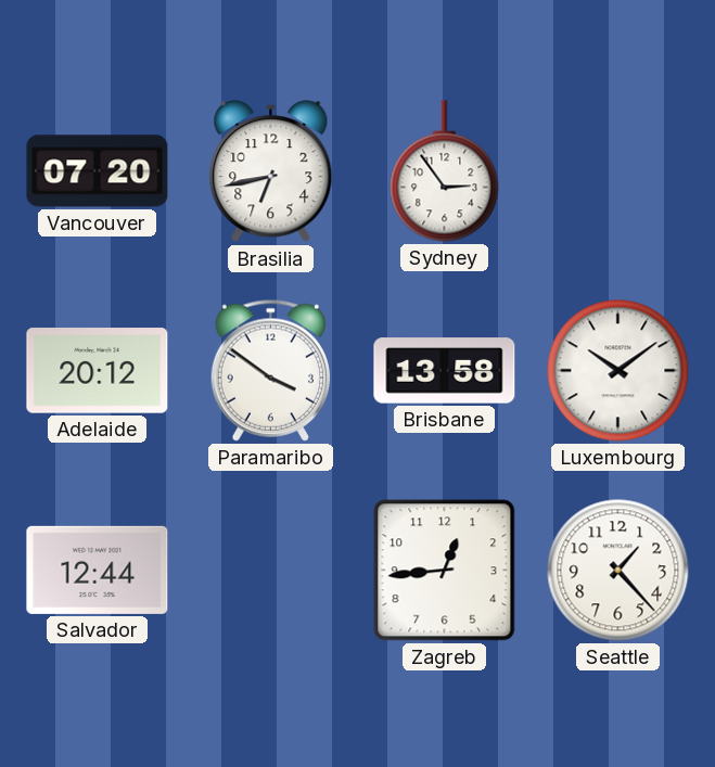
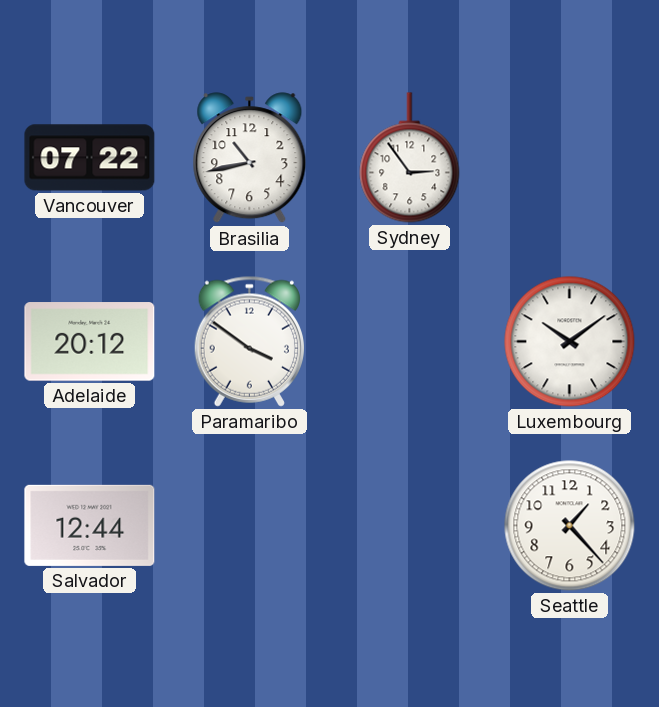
Vancouver: 07:20 -> 07:22 (90, 158)
Brasilia: 6:43 -> 10:43 (250, 158)
Brisbane: 13:58 -> none (445, 371)
Zagreb: 12:44 -> none (445, 571)
